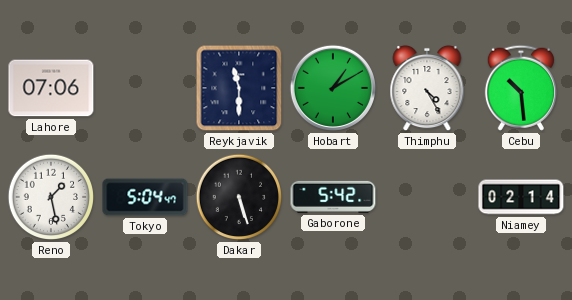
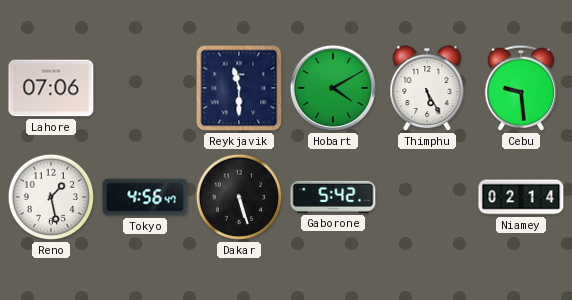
Hobart: 1:10 -> 4:10 (333, 88)
Thimphu: 4:25 -> 5:25 (427, 88)
Cebu: 10:29 -> 9:29 (521, 88)
Tokyo: 5:04 -> 4:56 (145, 197)
